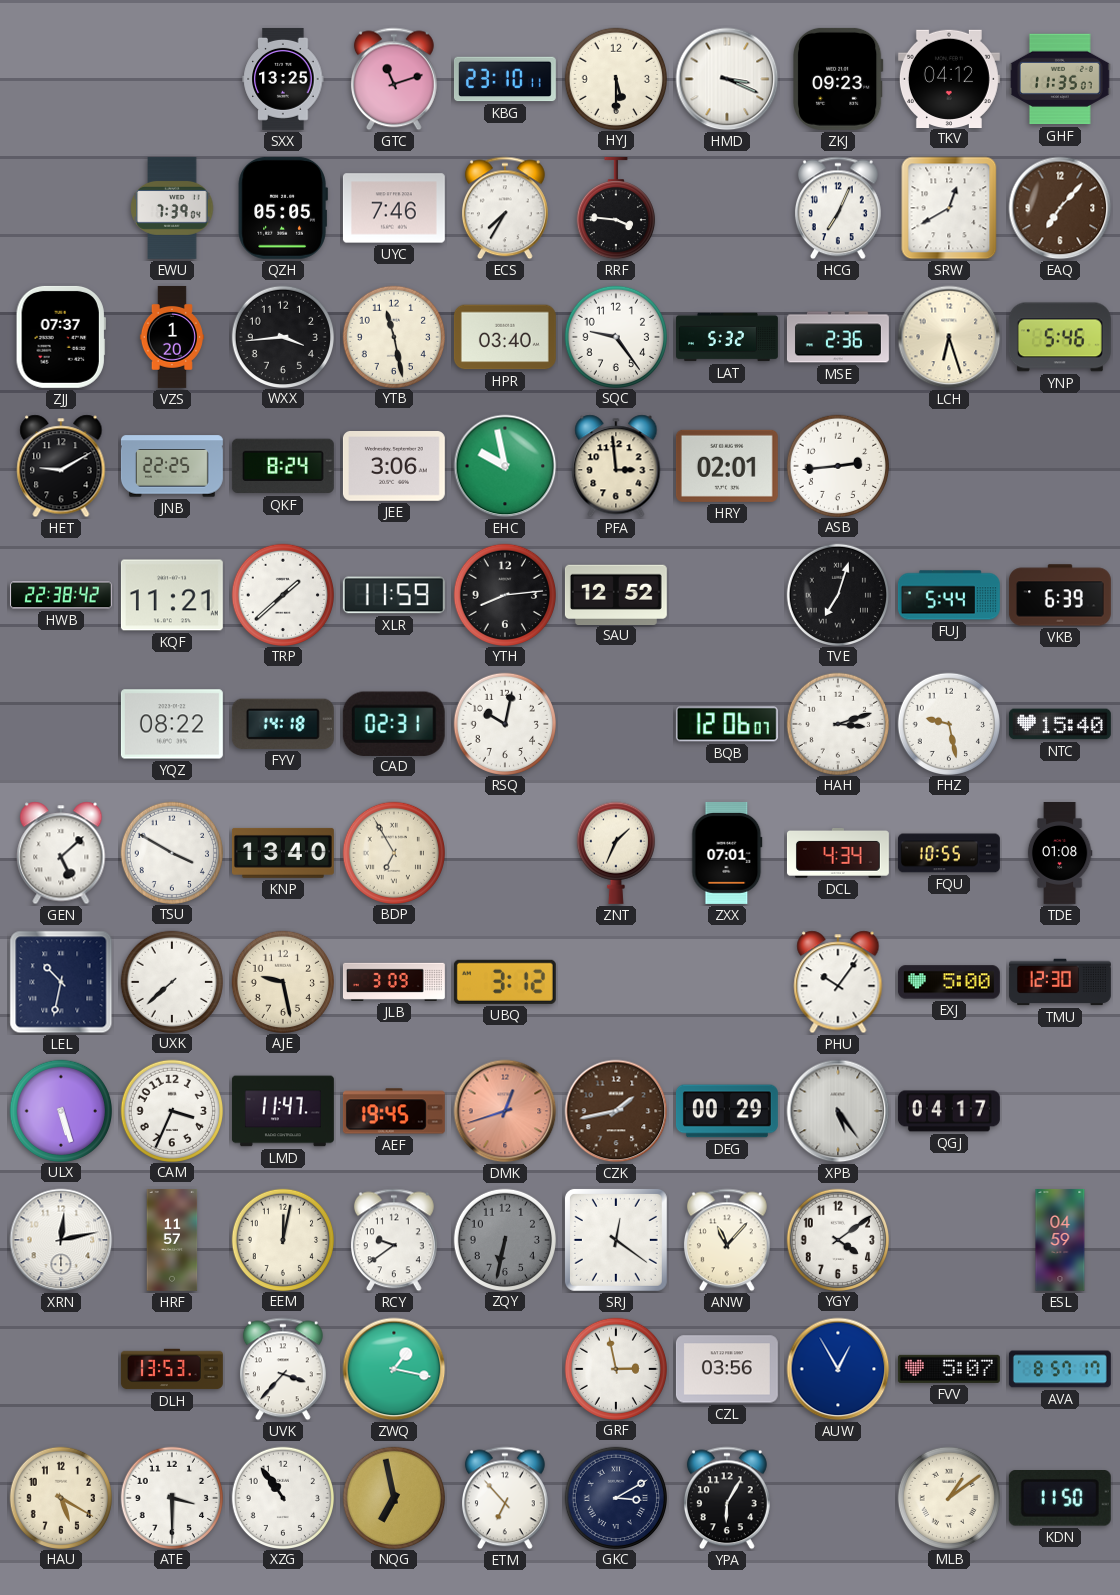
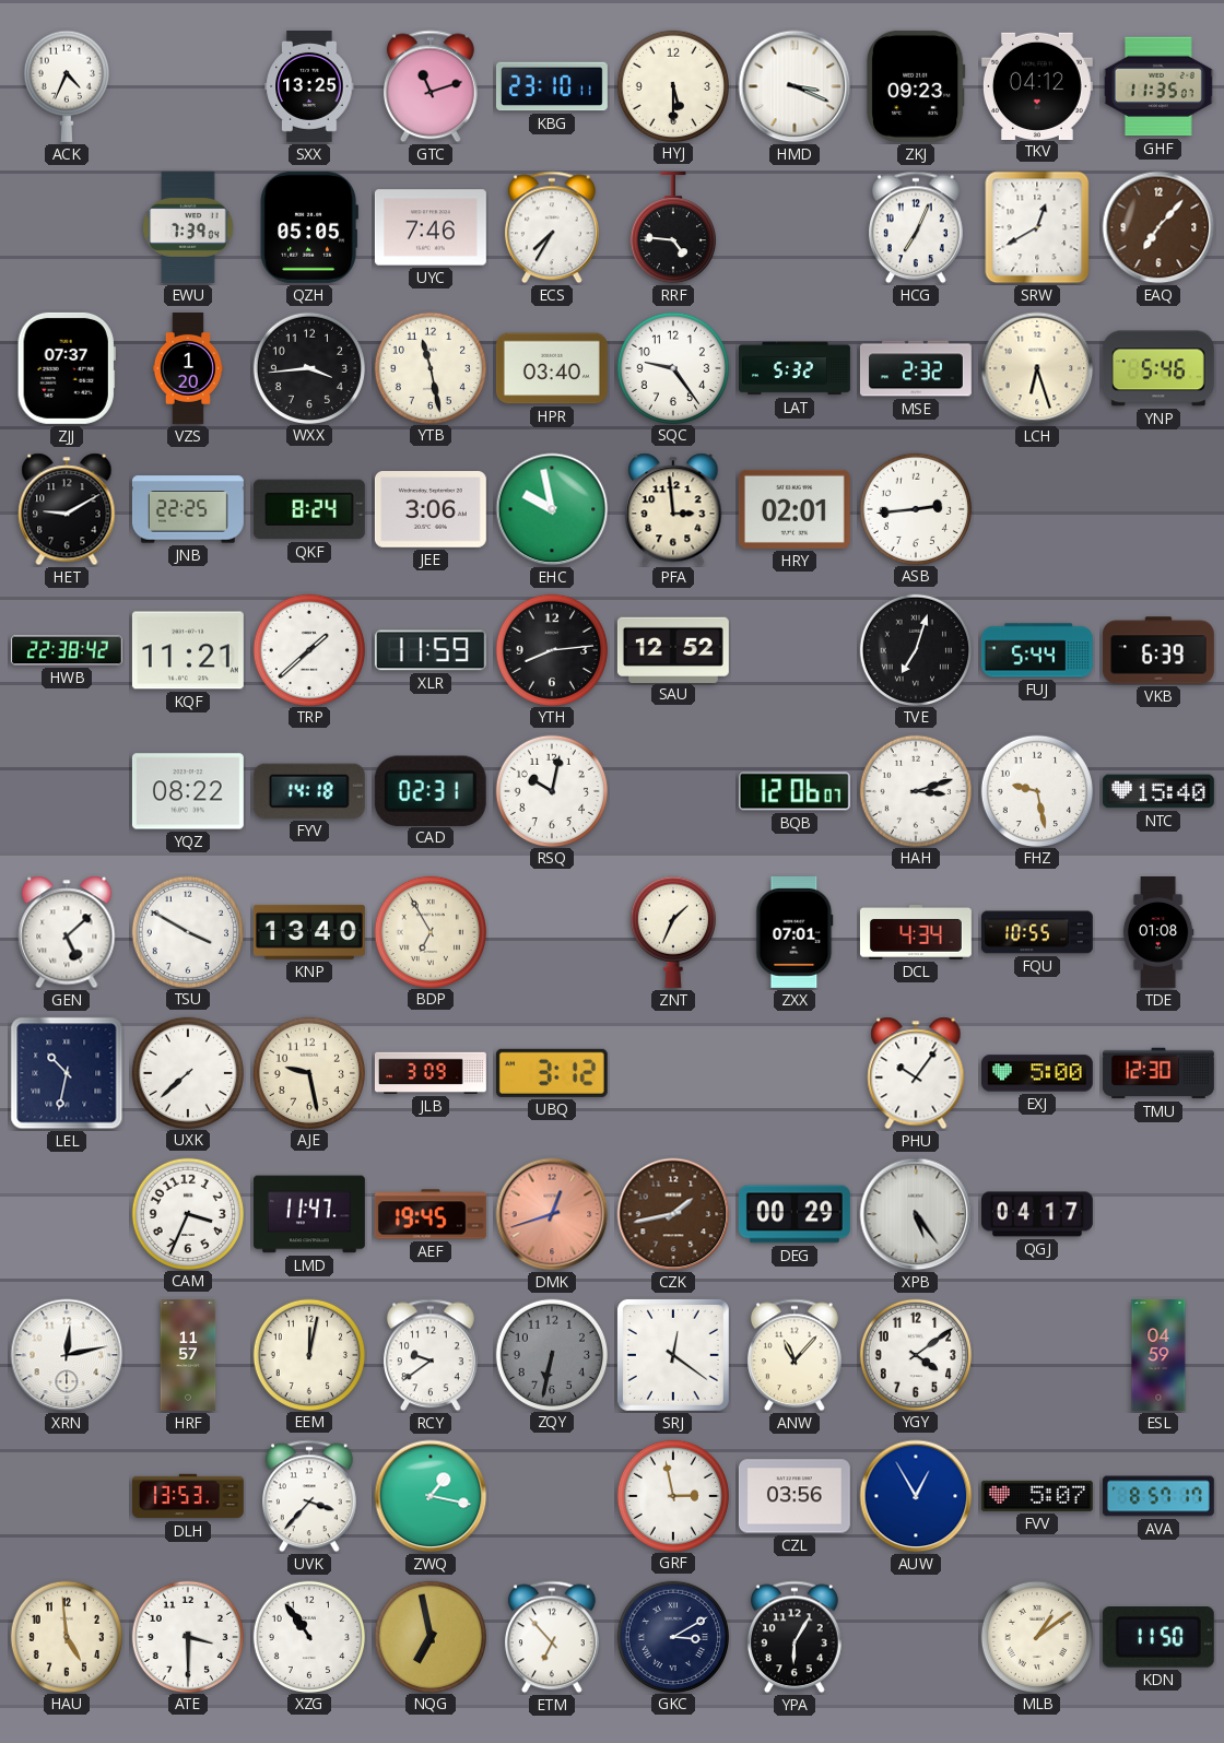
ACK: none -> 4:34 (67, 86)
RRF: 3:46 -> 4:46 (673, 227)
MSE: 2:36 -> 2:32 (916, 368)
ULX: 5:27 -> none (60, 1110)
HAU: 5:20 -> 4:59 (66, 1636)
